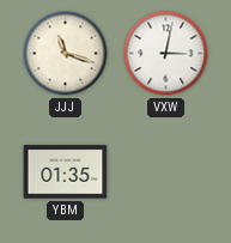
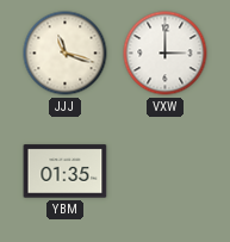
VXW: 3:02 -> 3:00 (166, 54)
